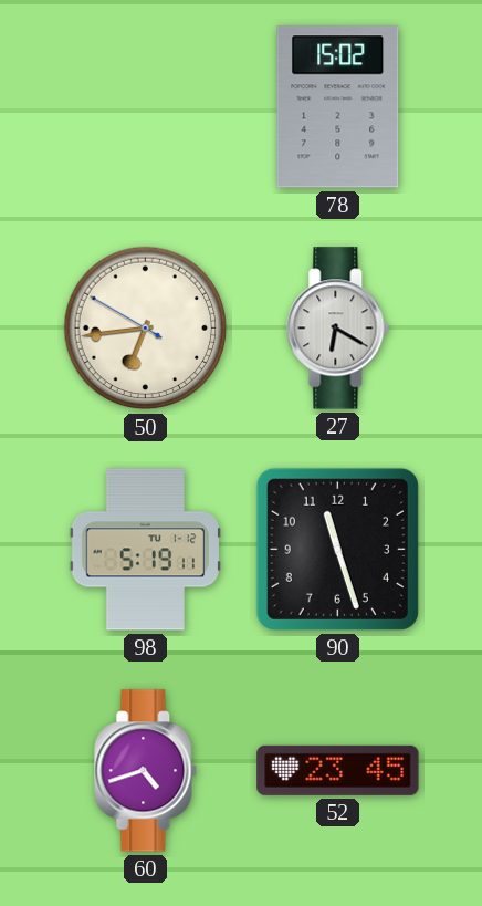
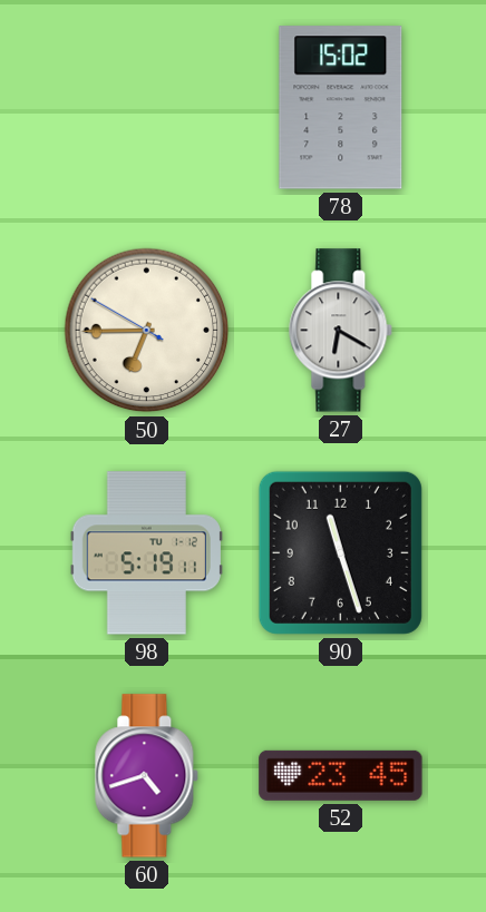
50: 6:43 -> 6:44 (147, 331)
